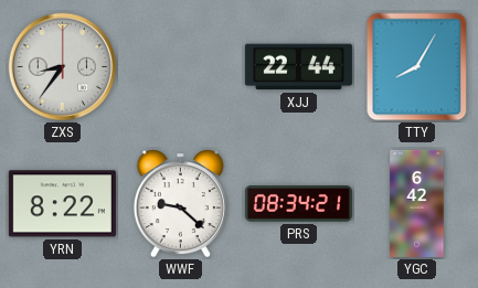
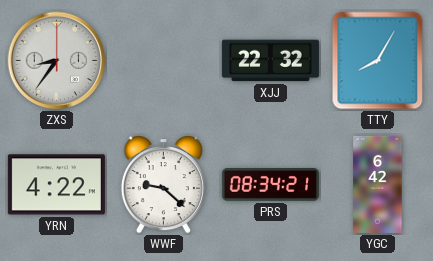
XJJ: 22:44 -> 22:32 (270, 61)
YRN: 8:22 -> 4:22 (56, 185)
